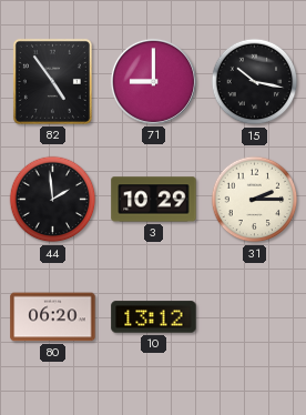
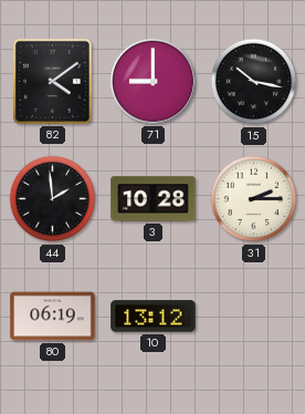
82: 4:54 -> 4:09 (52, 81)
3: 10:29 -> 10:28 (154, 199)
80: 06:20 -> 06:19 (53, 317)
